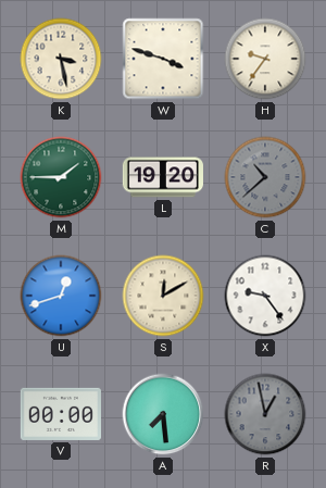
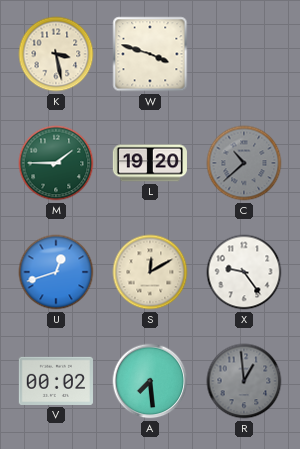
H: 9:36 -> none (265, 59)
V: 00:00 -> 00:02 (56, 381)
R: 12:58 -> 12:59 (244, 381)
